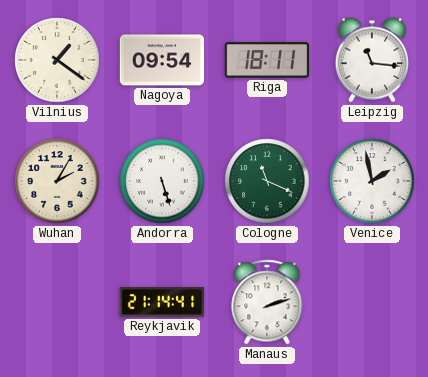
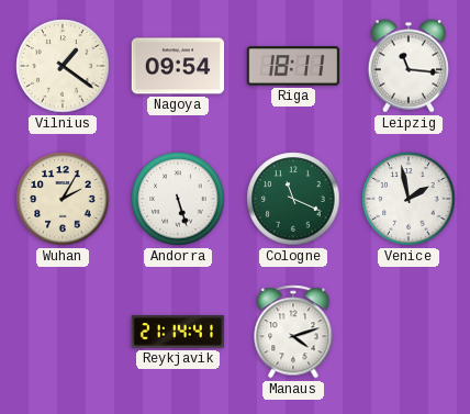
Manaus: 2:12 -> 4:12 (293, 332)
